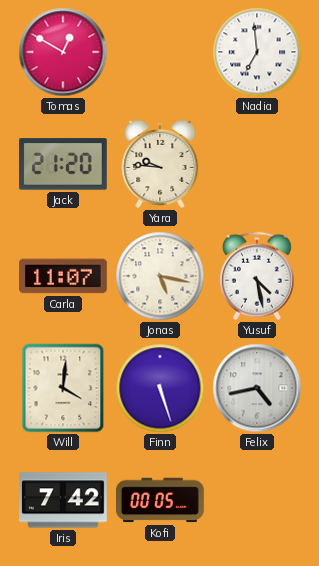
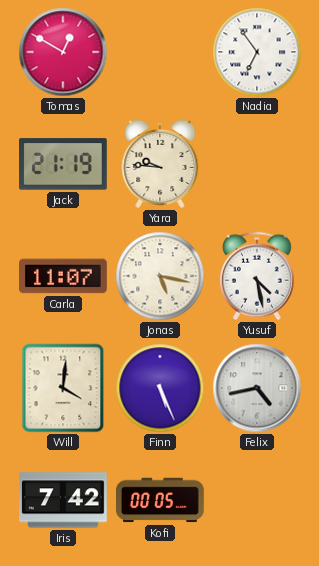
Nadia: 6:59 -> 6:54 (257, 52)
Jack: 21:20 -> 21:19 (64, 164)
Finn: 5:27 -> 5:26 (160, 388)
